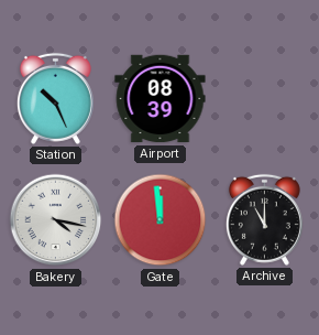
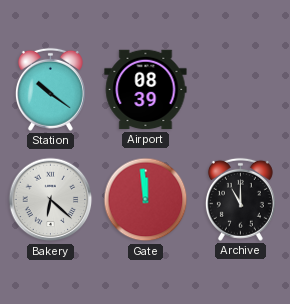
Station: 10:26 -> 10:21 (50, 89)
Bakery: 4:17 -> 6:22 (51, 200)
